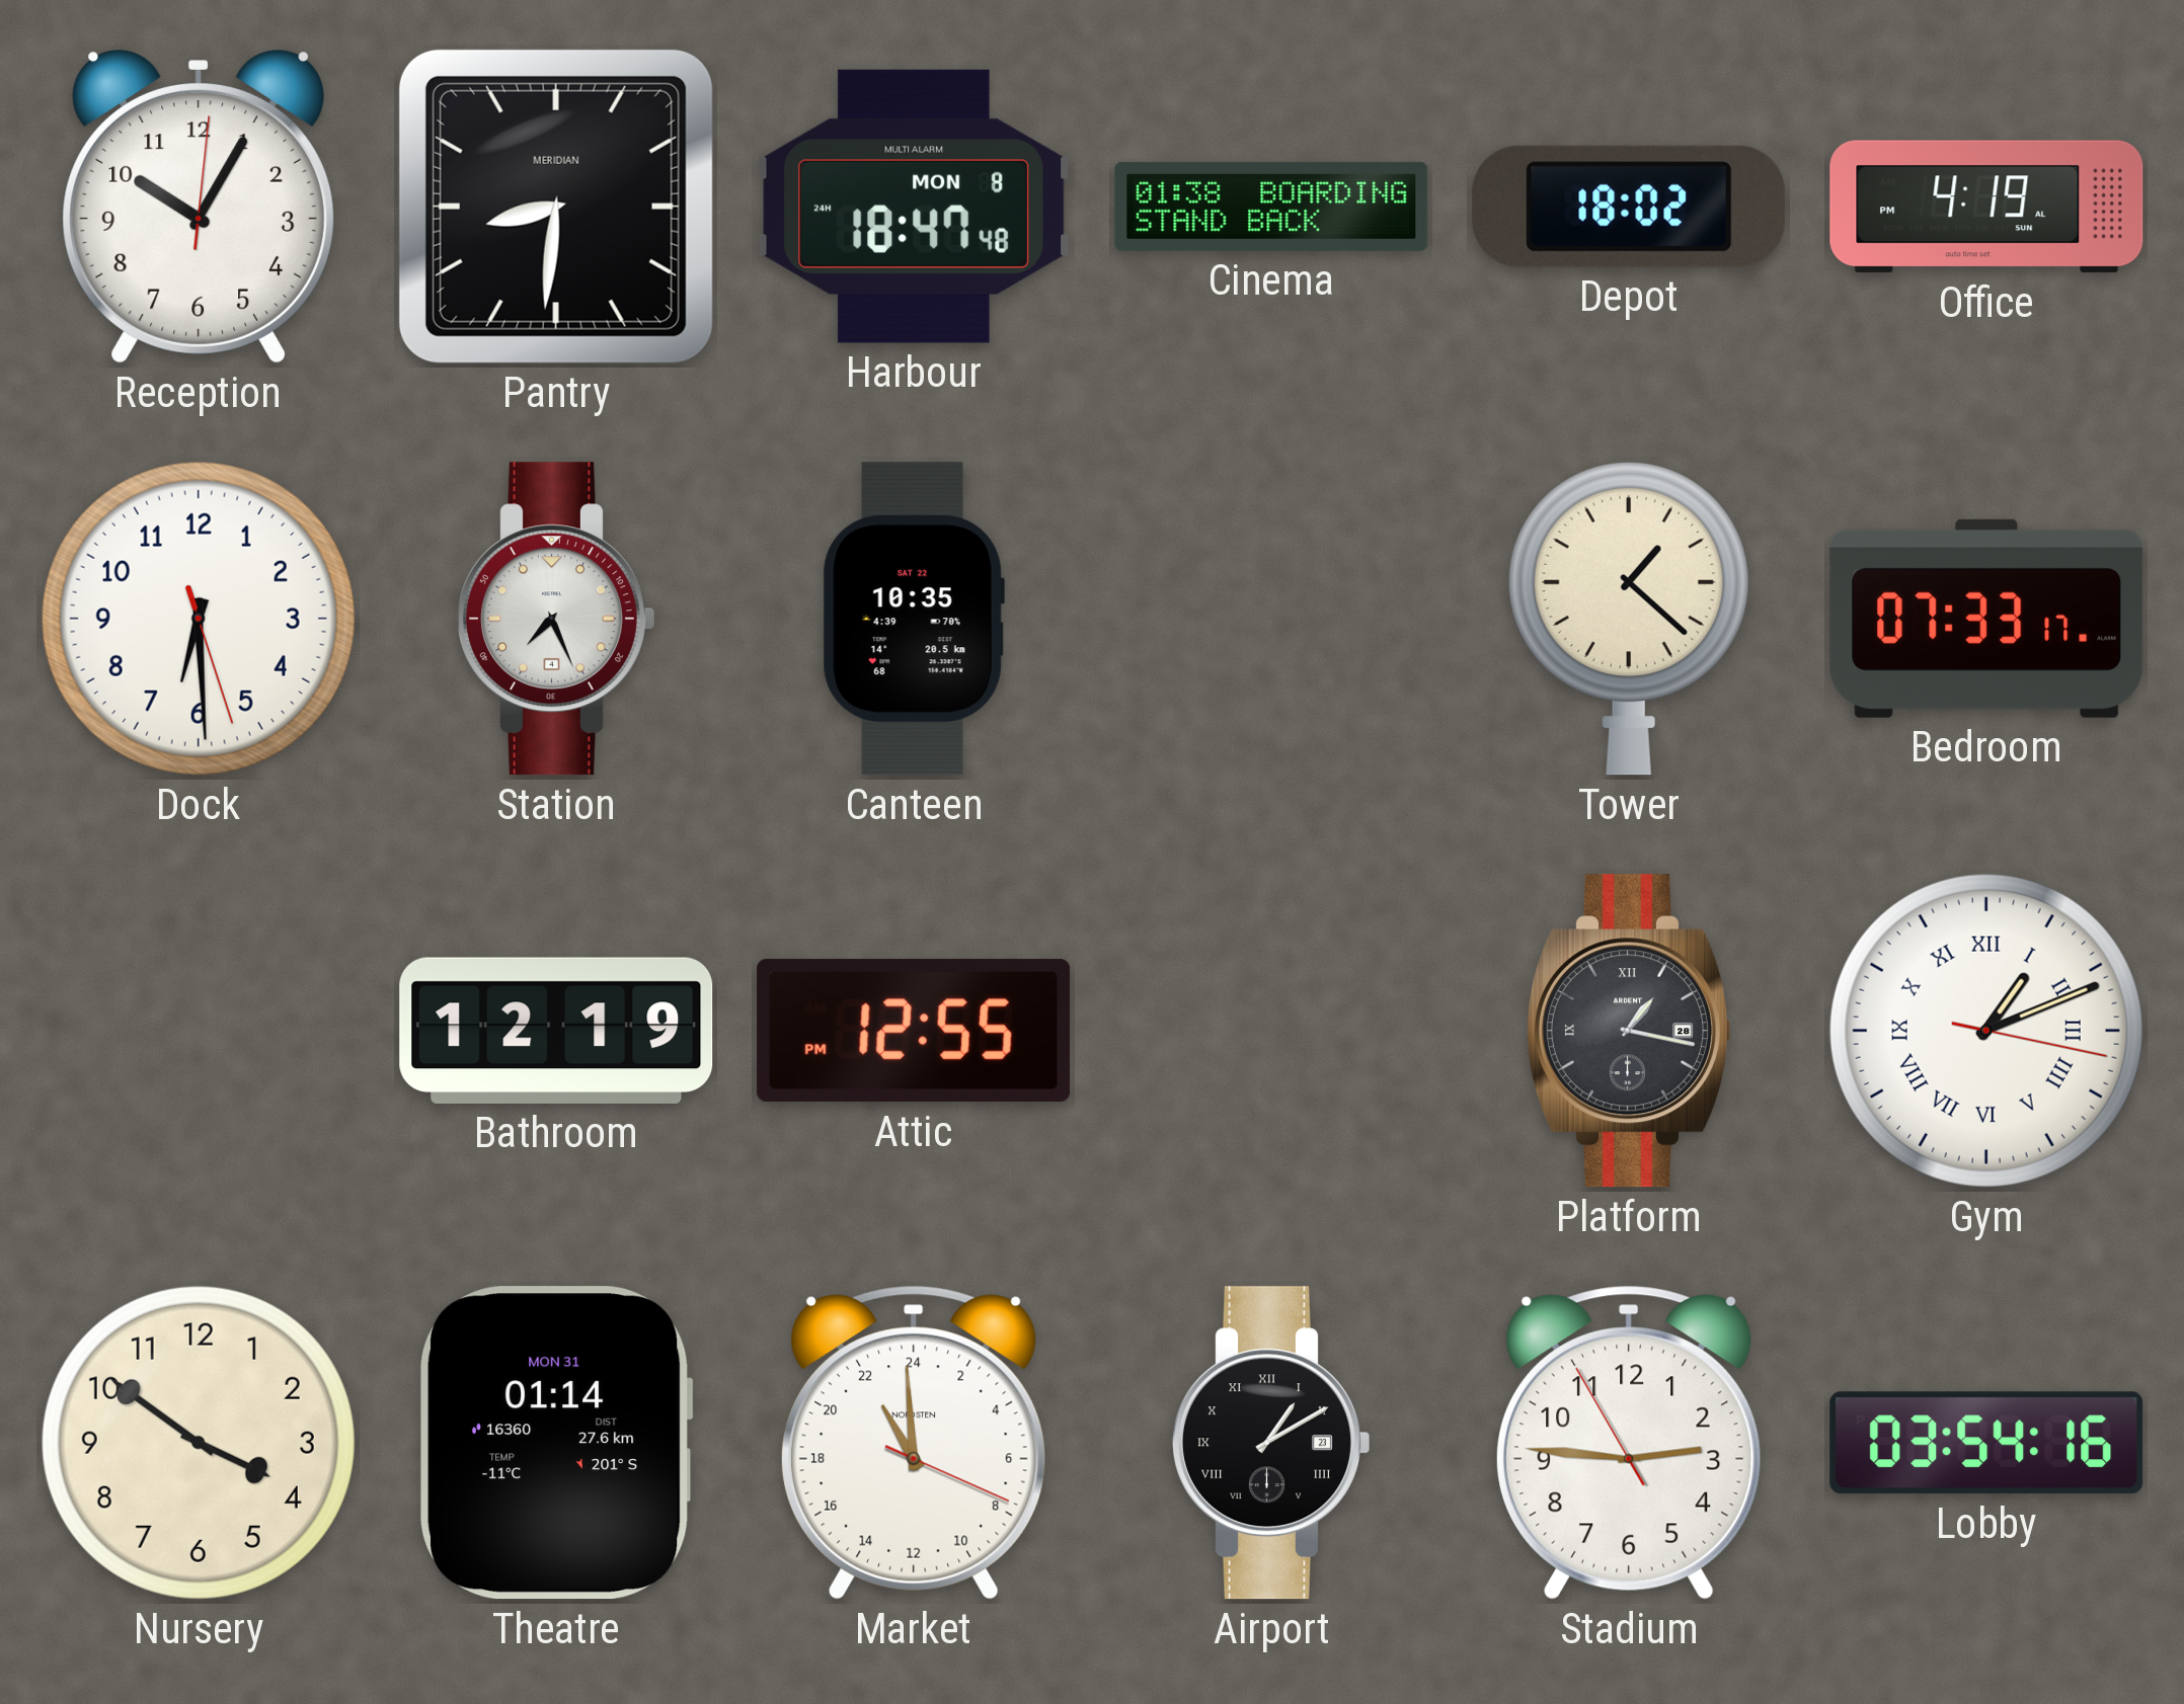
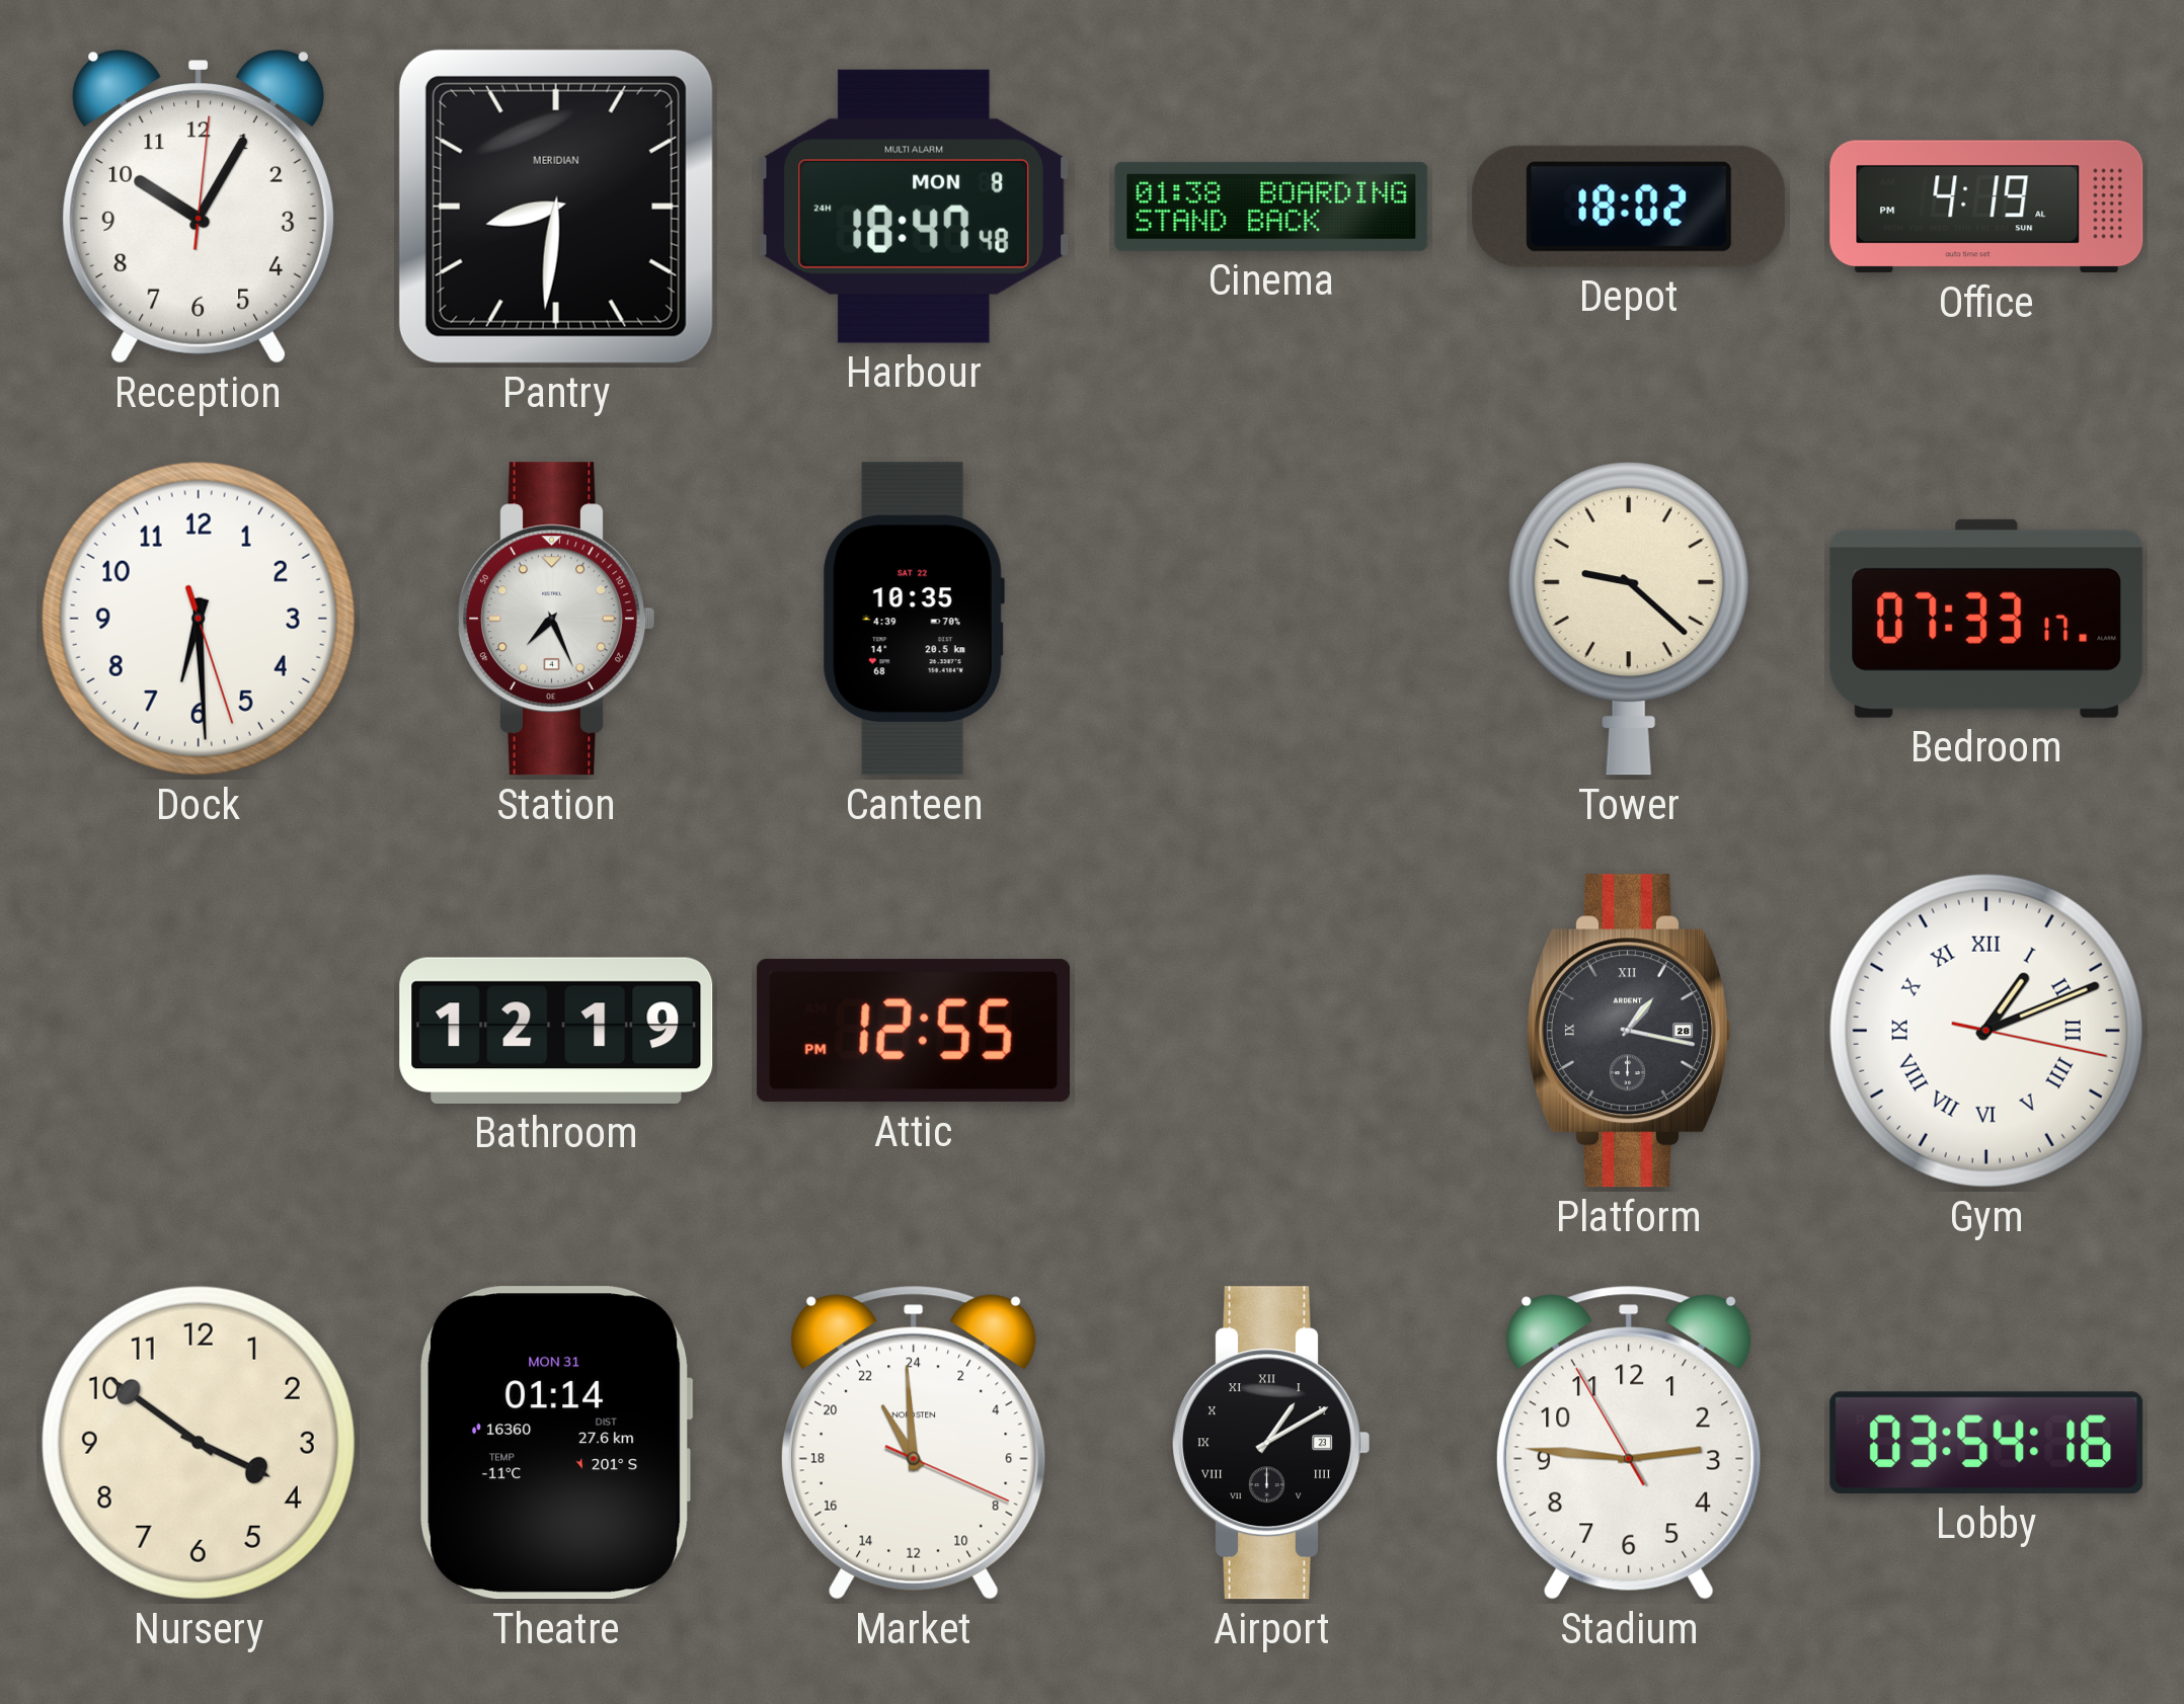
Tower: 1:22 -> 9:22 (1629, 620)
